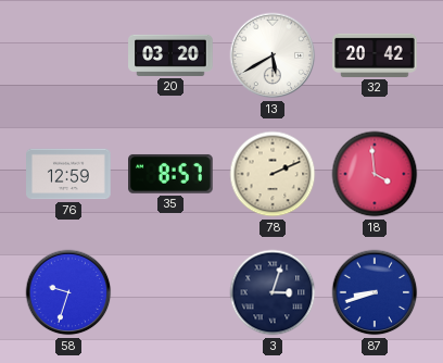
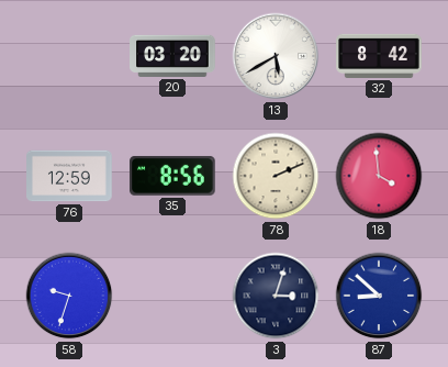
32: 20:42 -> 8:42 (379, 56)
35: 8:57 -> 8:56 (173, 176)
87: 8:42 -> 8:52 (379, 296)
